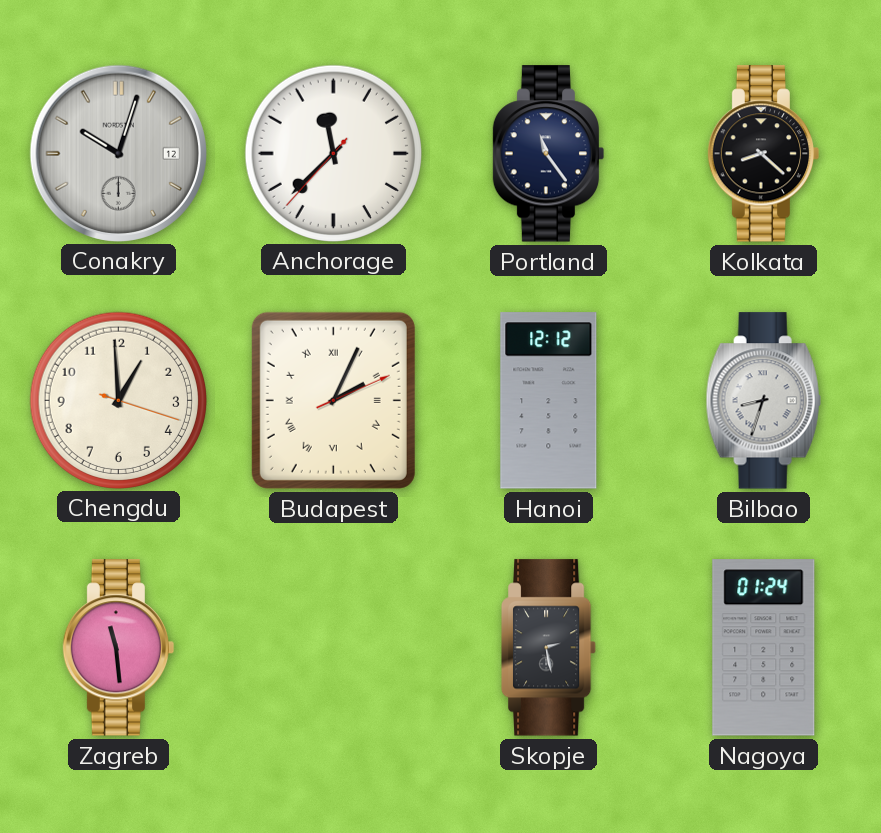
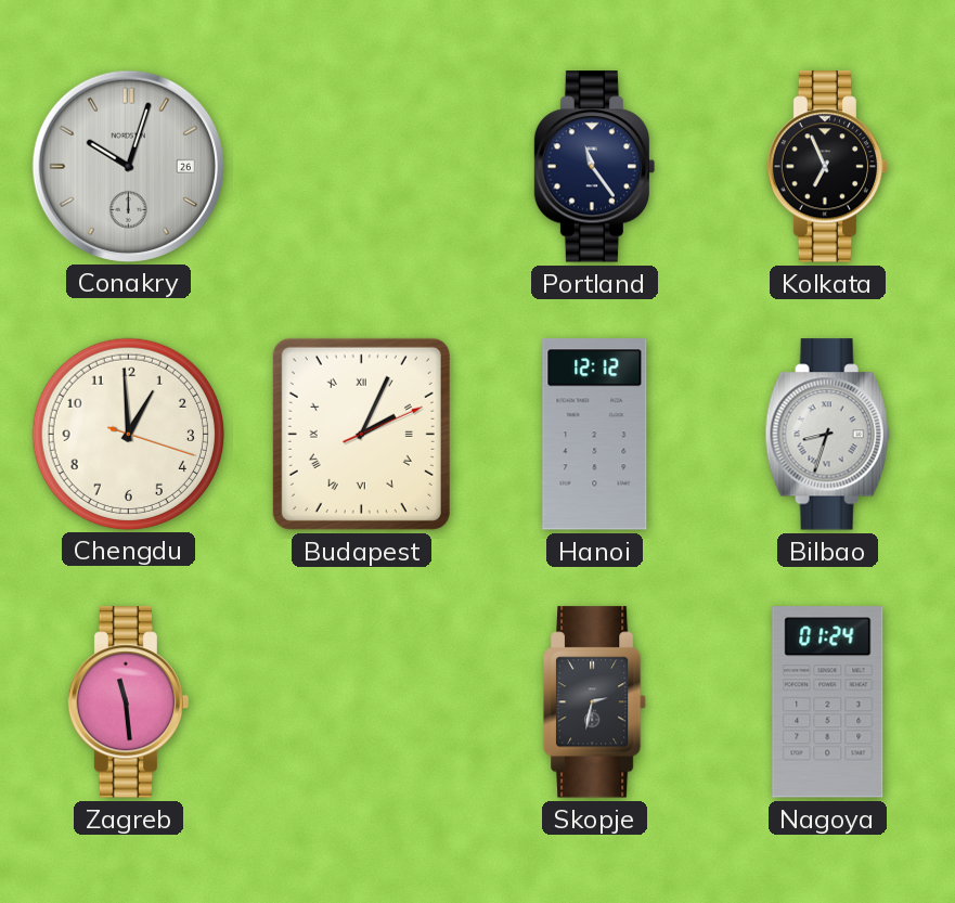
Conakry date: 12 -> 26 (128, 166)
Anchorage: 11:37 -> none (333, 153)
Kolkata: 8:22 -> 6:56 (828, 167)
Skopje: 2:28 -> 2:32 (595, 702)
